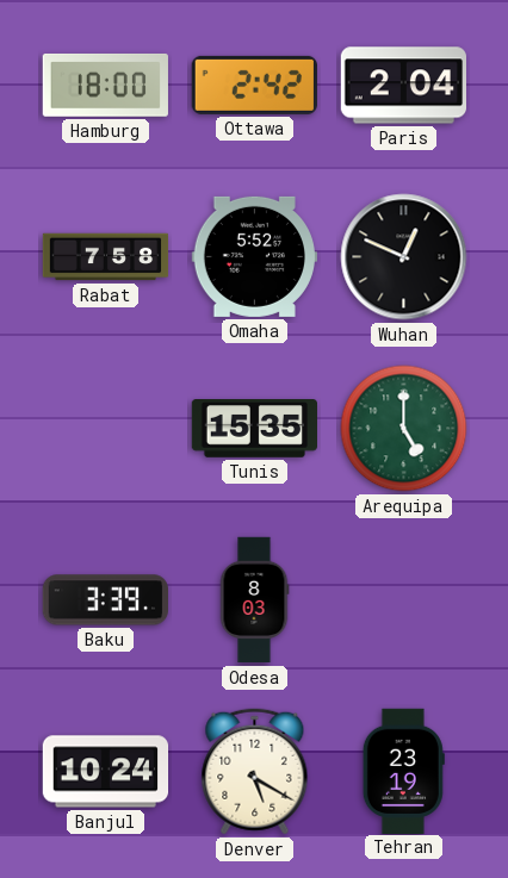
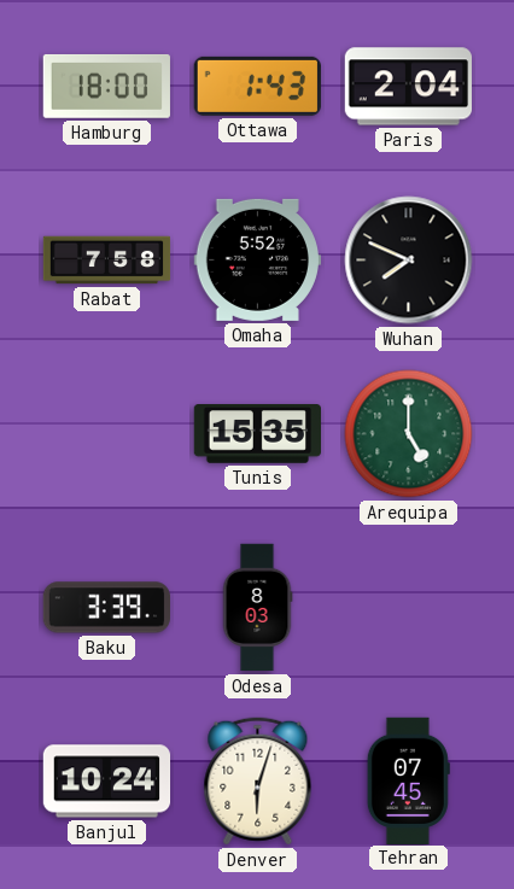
Ottawa: 2:42 -> 1:43 (257, 86)
Wuhan: 12:49 -> 7:49 (409, 261)
Denver: 5:20 -> 6:03 (258, 782)
Tehran: 23:19 -> 07:45 (408, 780)
